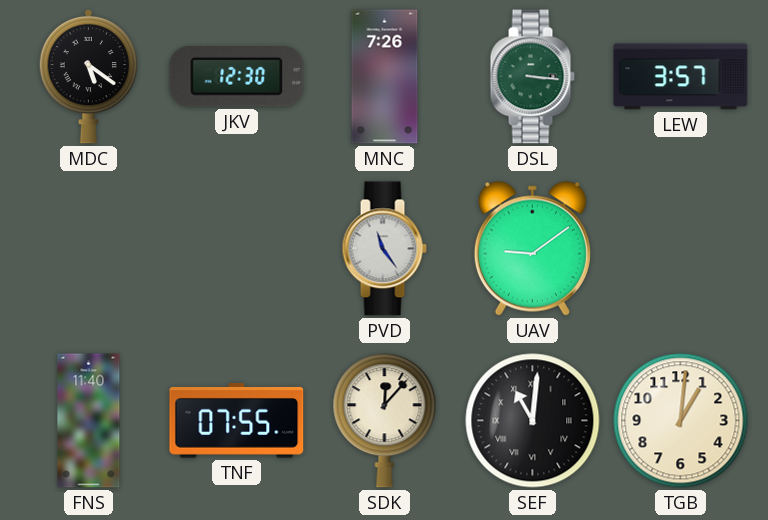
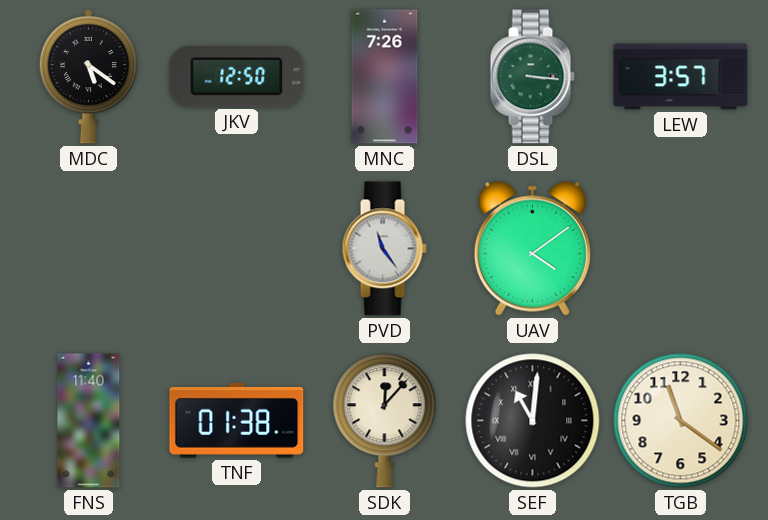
JKV: 12:30 -> 12:50 (237, 77)
UAV: 9:09 -> 4:09 (532, 248)
TNF: 07:55 -> 01:38 (237, 421)
TGB: 1:01 -> 11:21 (681, 421)
